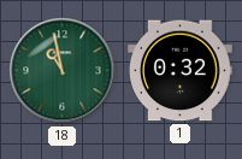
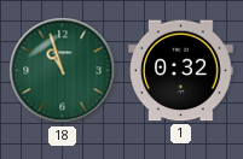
18: 10:58 -> 10:57 (63, 71)
